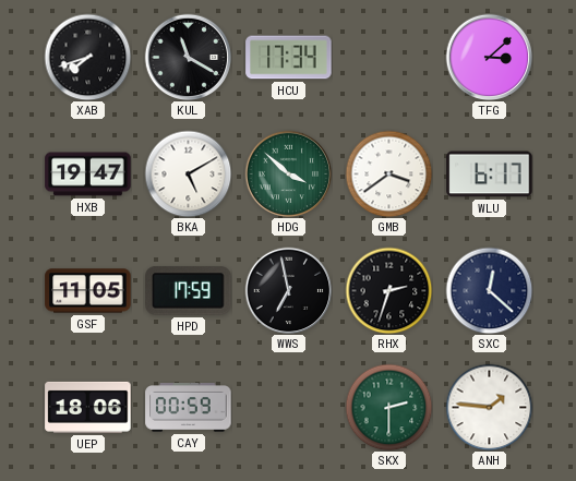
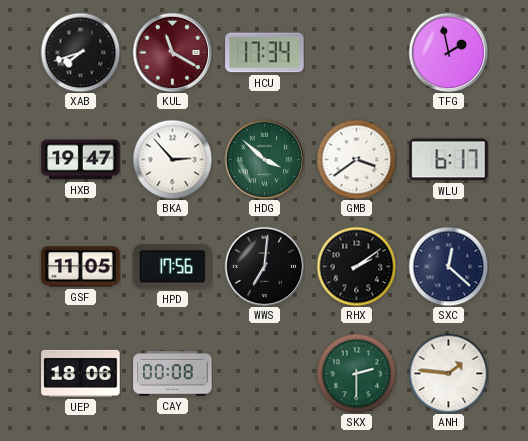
KUL dial: black -> burgundy (172, 52)
TFG: 3:08 -> 1:58 (448, 52)
BKA: 5:10 -> 2:53 (172, 159)
HPD: 17:59 -> 17:56 (173, 267)
WWS: 6:58 -> 7:01 (264, 266)
RHX: 2:33 -> 2:09 (356, 266)
CAY: 00:59 -> 00:08 (173, 374)
